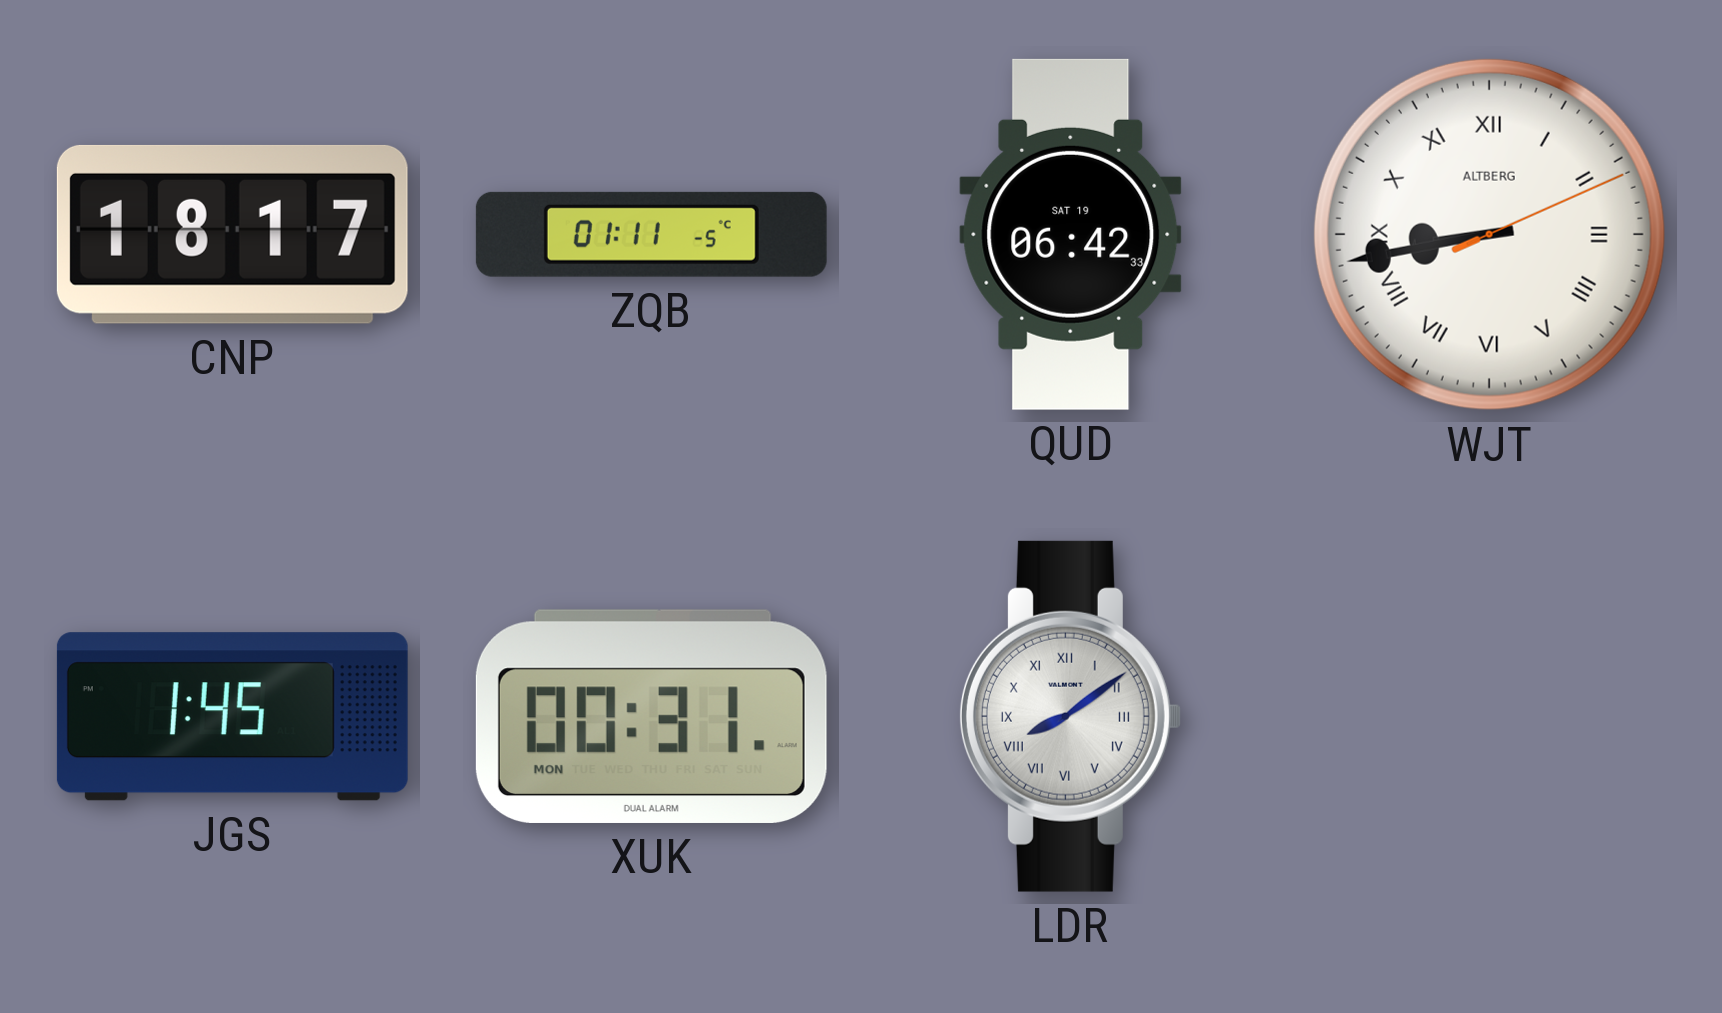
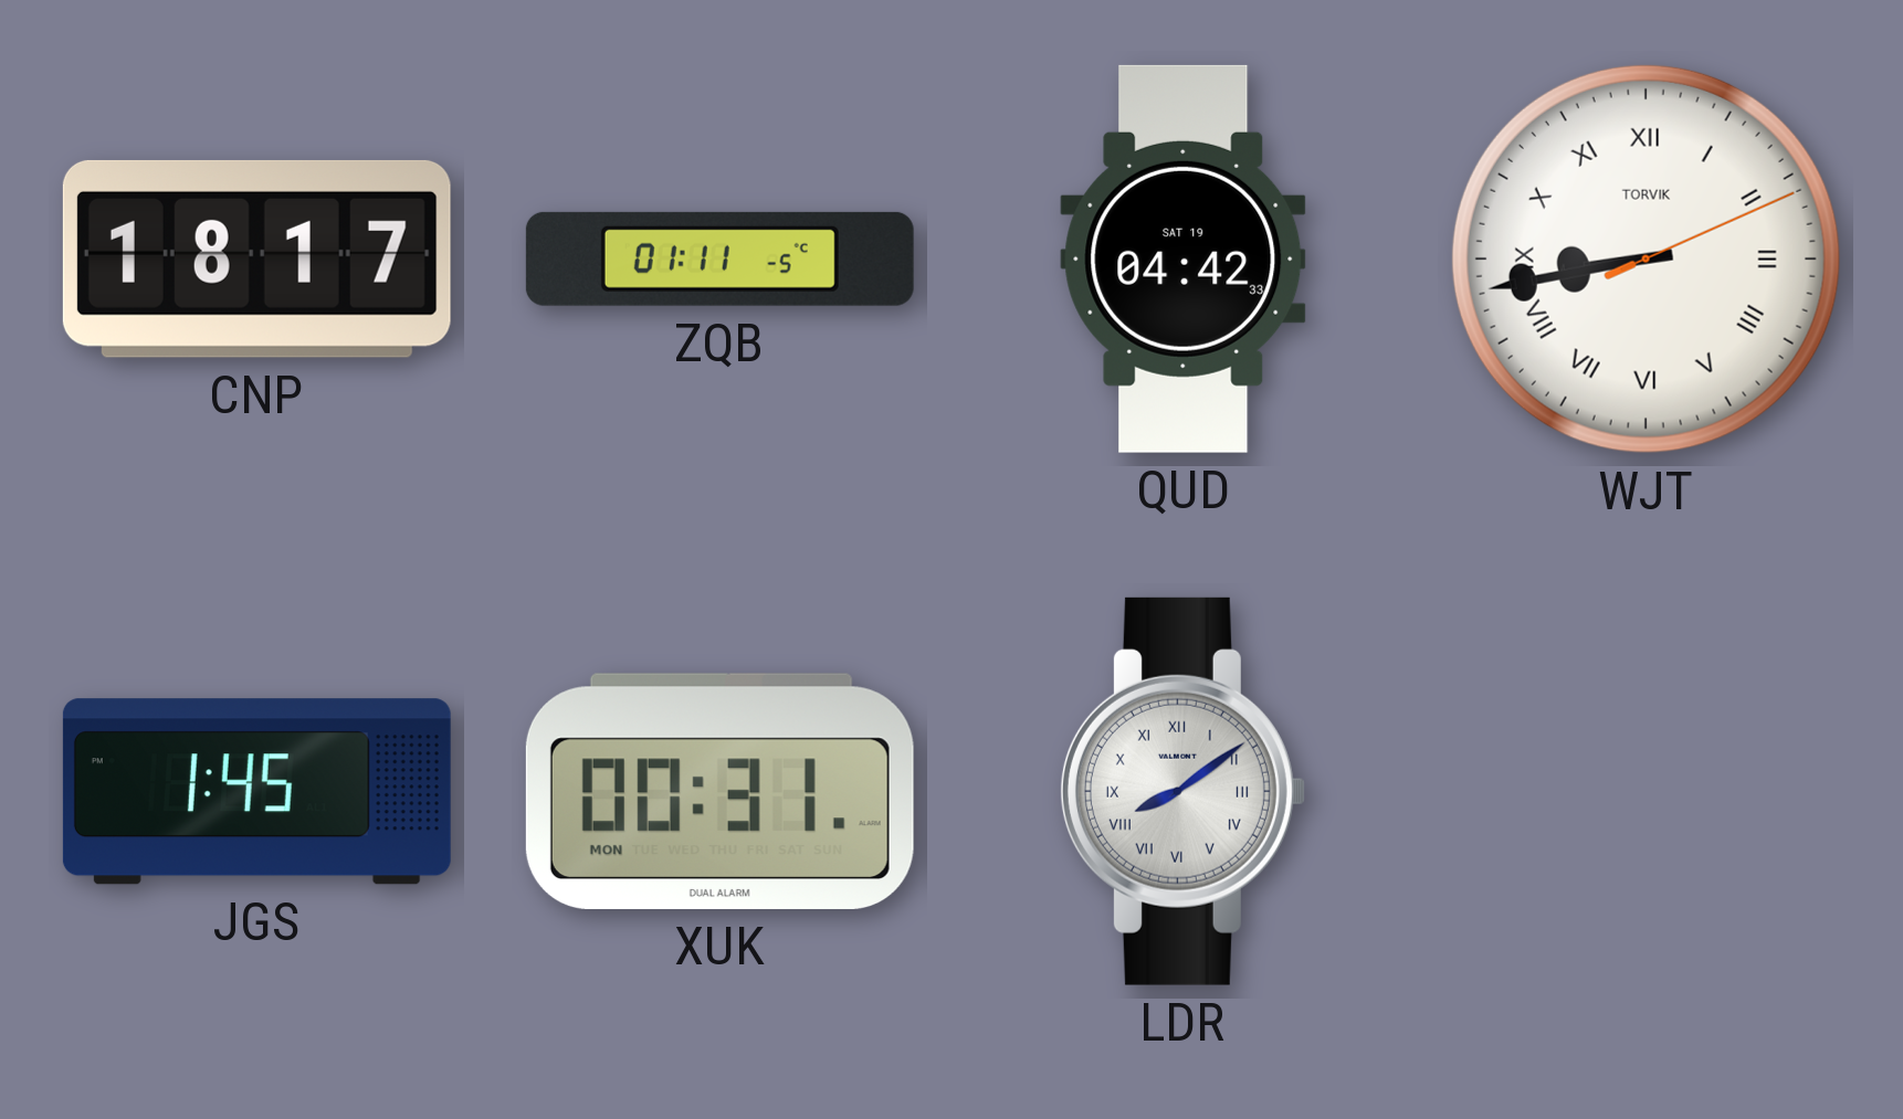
QUD: 06:42 -> 04:42 (1184, 258)
WJT brand: ALTBERG -> TORVIK (1646, 258)
